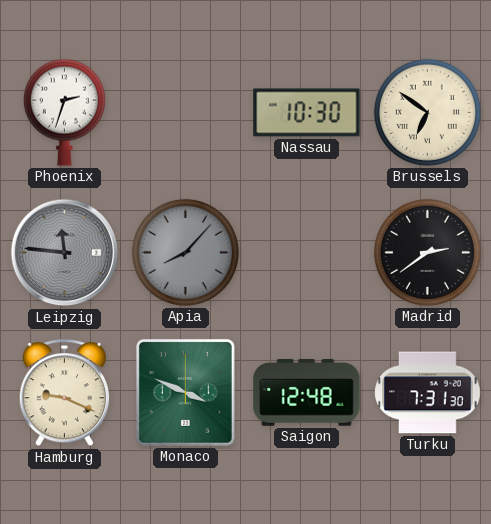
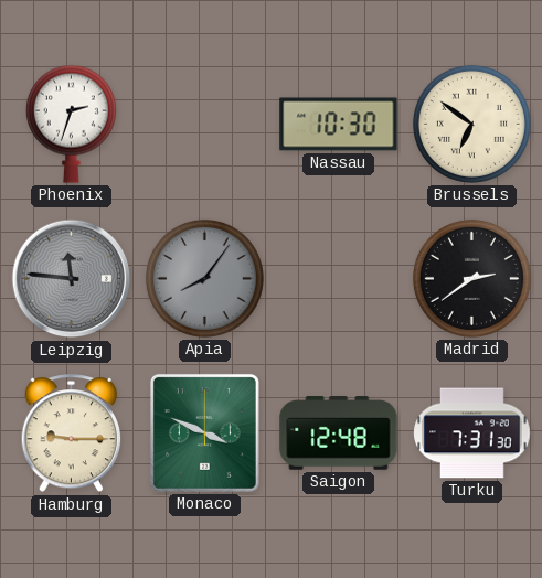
Apia: 8:07 -> 8:06 (204, 278)
Hamburg: 9:19 -> 9:15 (72, 433)
